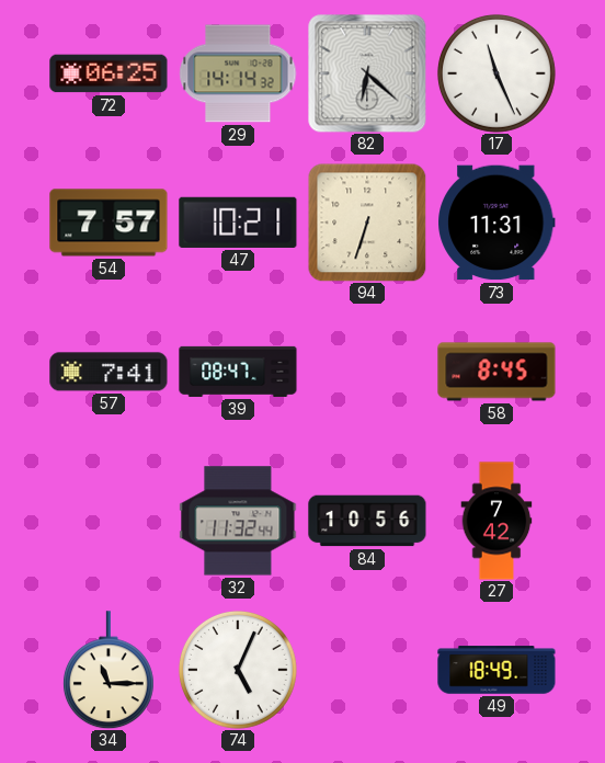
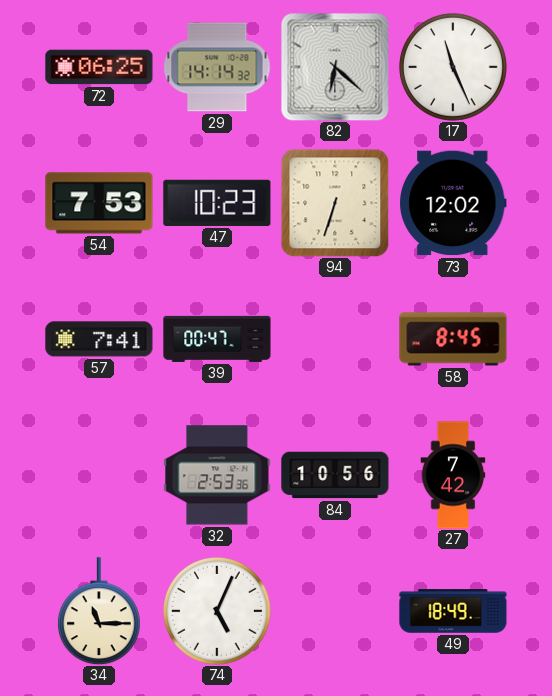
54: 7:57 -> 7:53 (99, 203)
47: 10:21 -> 10:23 (217, 203)
73: 11:31 -> 12:02 (453, 203)
39: 08:47 -> 00:47 (217, 339)
32: 11:32 -> 2:53 (217, 475)
